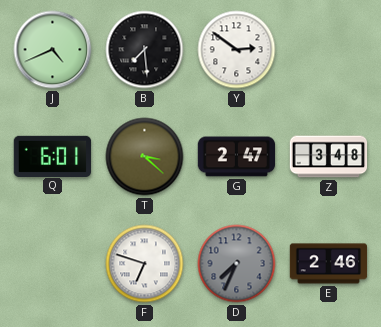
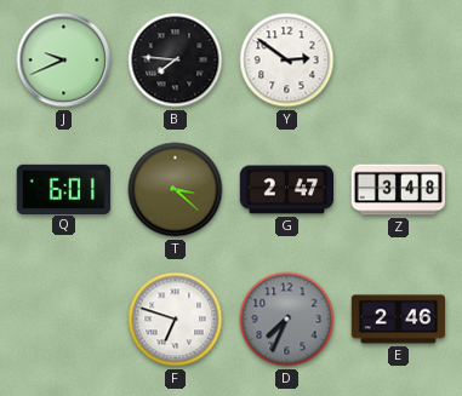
J: 4:41 -> 9:41 (64, 61)
B: 7:29 -> 7:46 (176, 61)
